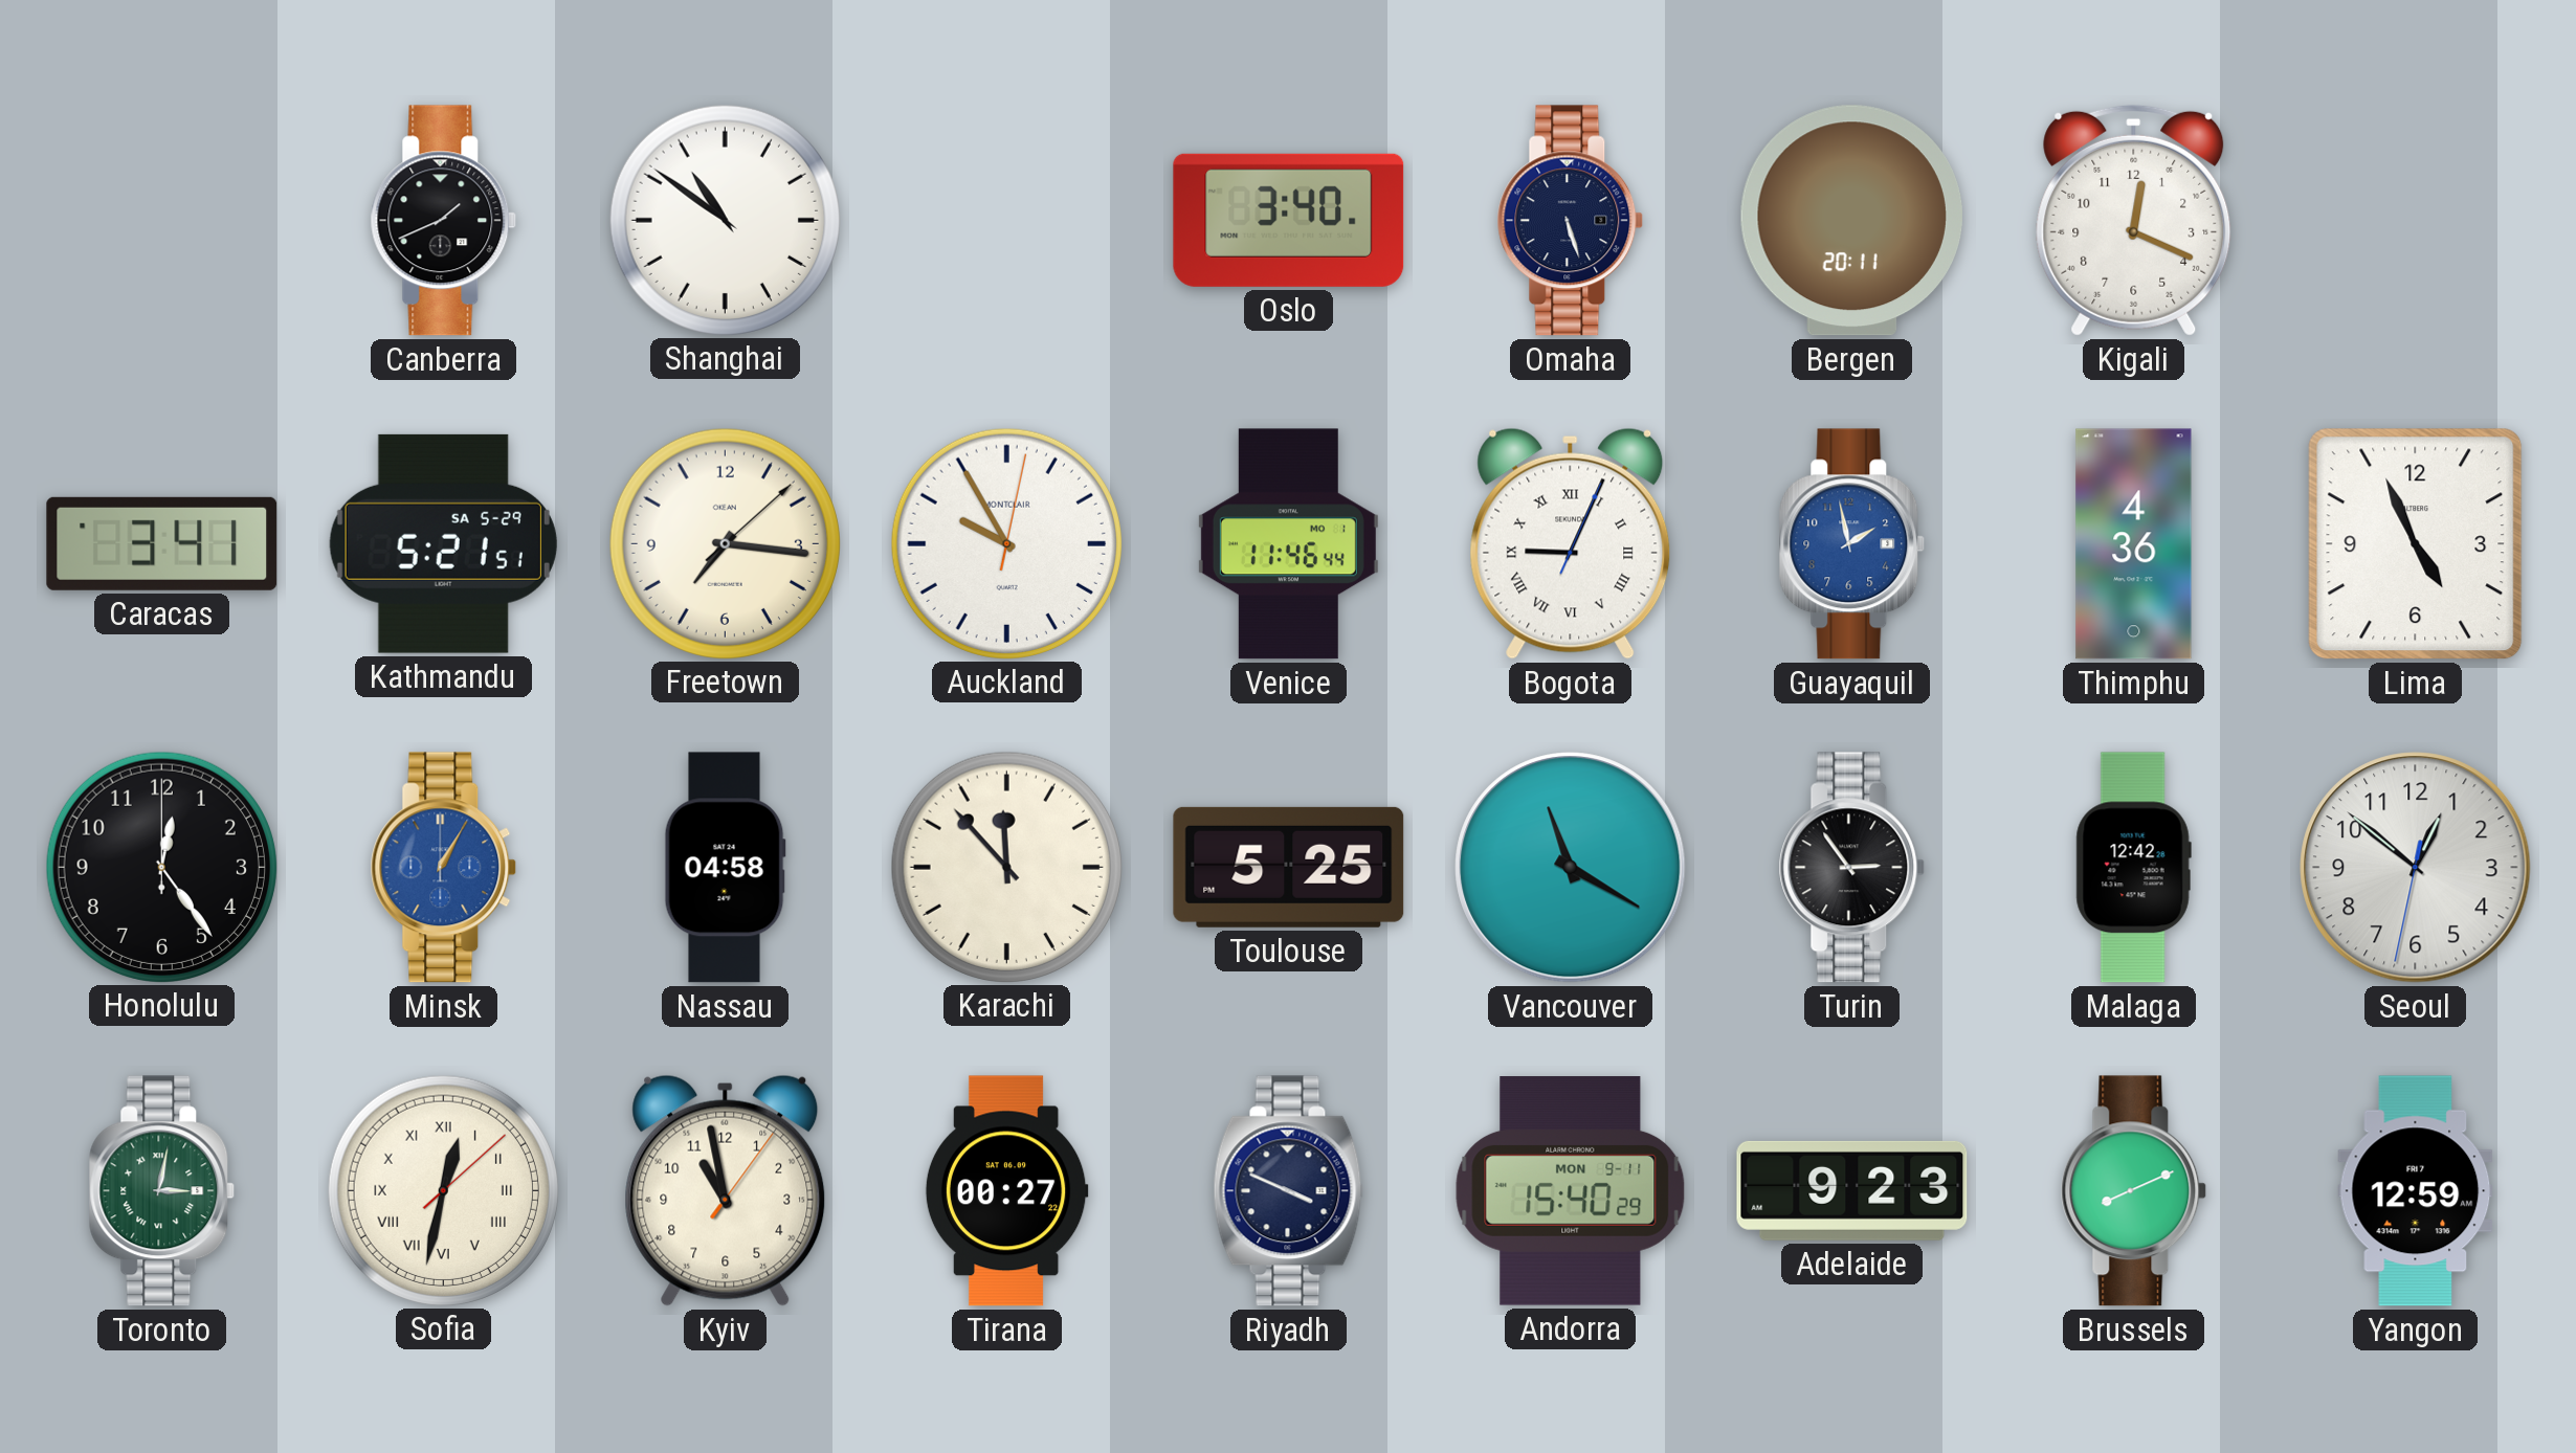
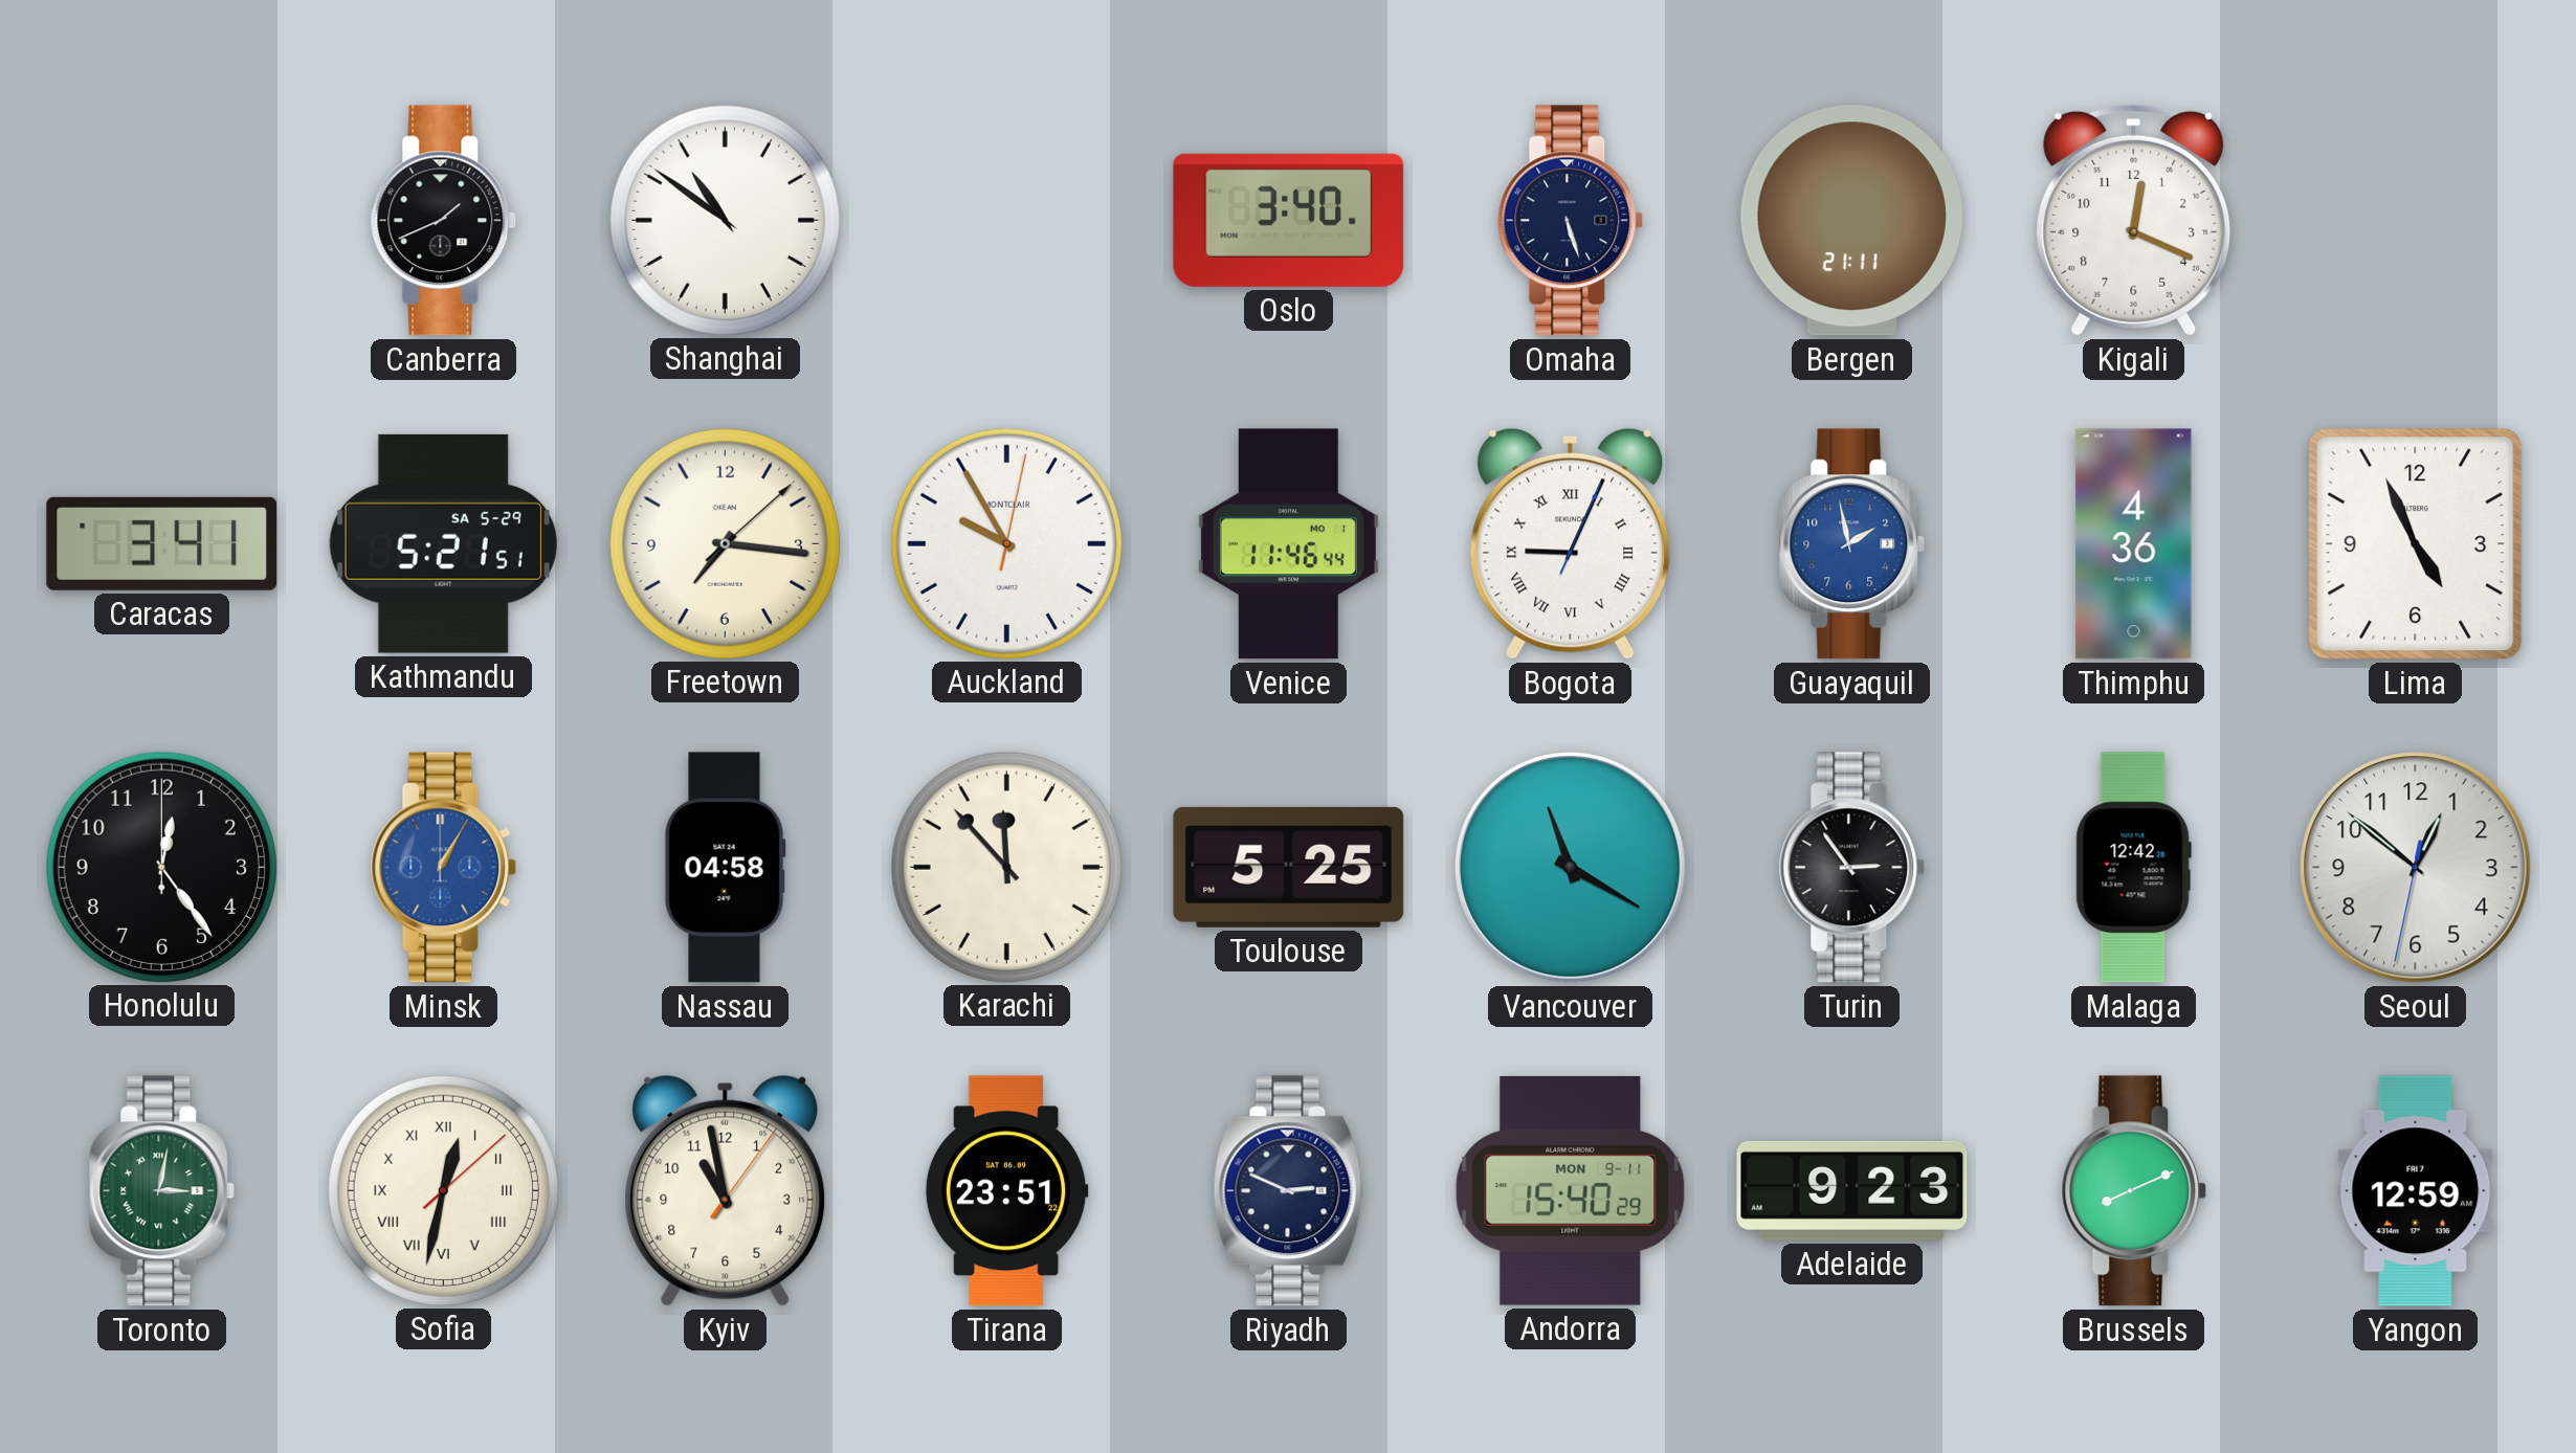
Bergen: 20:11 -> 21:11 (1851, 221)
Tirana: 00:27 -> 23:51 (1006, 1191)
Riyadh: 3:49 -> 2:49 (1289, 1191)
